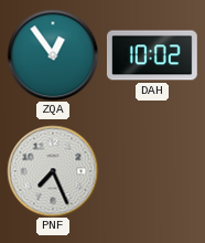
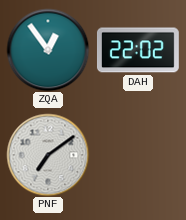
DAH: 10:02 -> 22:02 (138, 50)
PNF: 7:26 -> 7:09 (48, 155)
